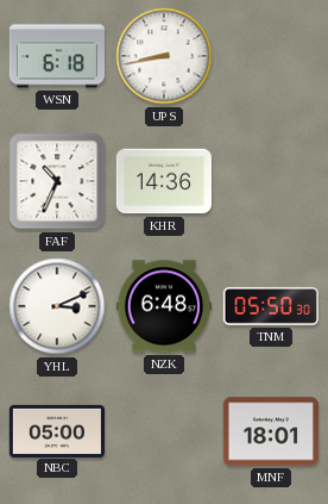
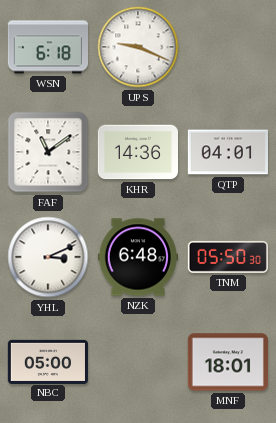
UPS: 8:43 -> 9:19 (138, 47)
FAF: 10:34 -> 11:09 (48, 152)
QTP: none -> 04:01 (227, 152)
